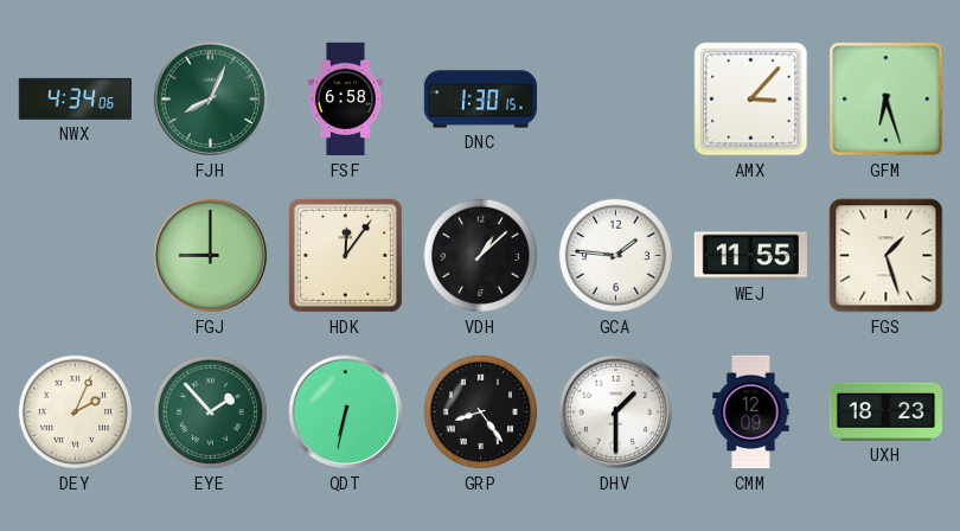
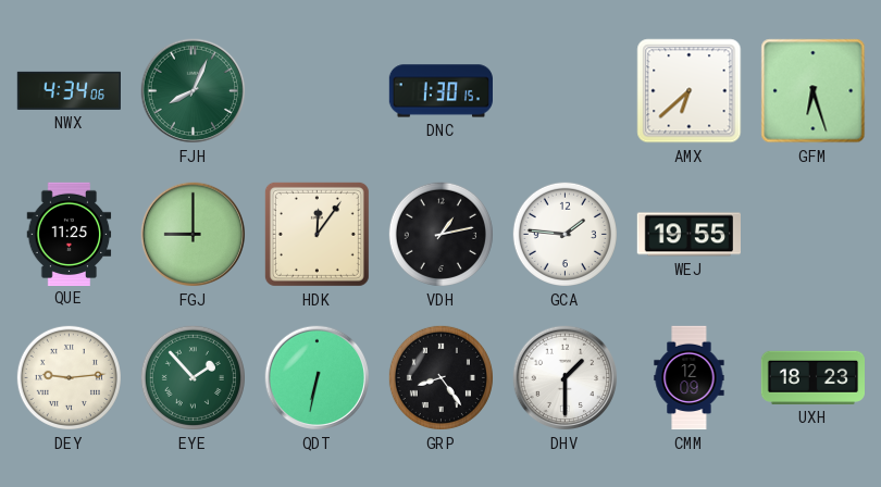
FSF: 6:58 -> none (345, 100)
AMX: 3:07 -> 6:38 (690, 91)
QUE: none -> 11:25 (70, 234)
VDH: 1:08 -> 1:13 (440, 234)
WEJ: 11:55 -> 19:55 (688, 235)
FGS: 1:27 -> none (887, 256)
DEY: 2:04 -> 9:14 (69, 377)
